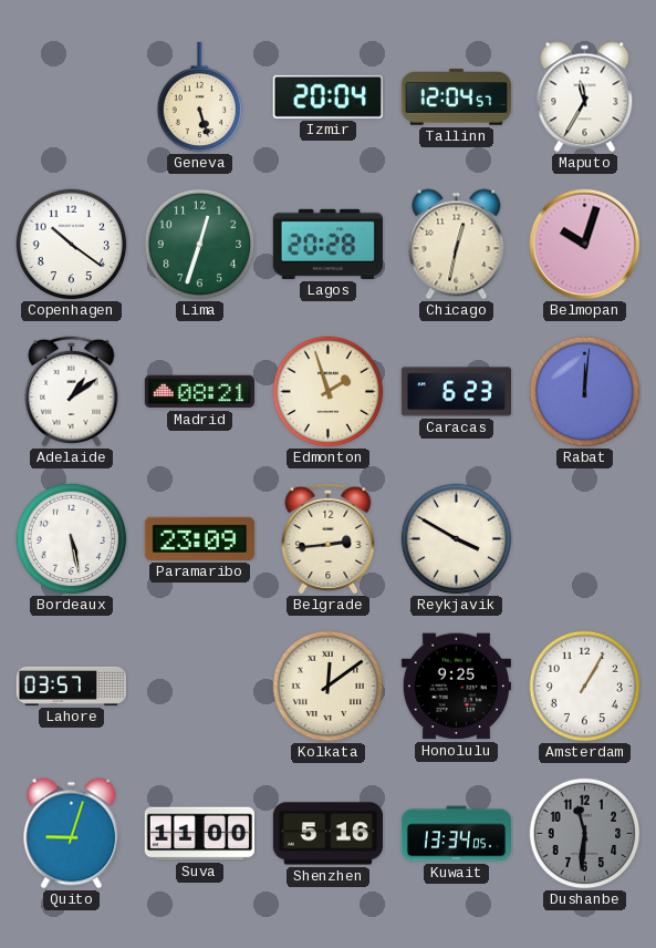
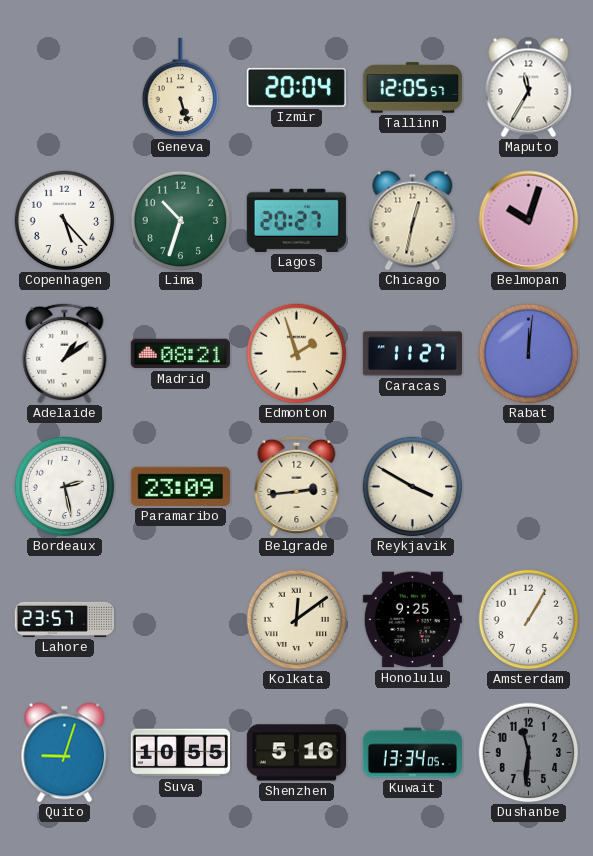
Tallinn: 12:04 -> 12:05 (412, 88)
Copenhagen: 10:21 -> 5:23 (65, 221)
Lima: 12:33 -> 10:33 (181, 221)
Lagos: 20:28 -> 20:27 (296, 220)
Caracas: 6:23 -> 11:27 (412, 354)
Bordeaux: 5:28 -> 2:28 (65, 487)
Lahore: 03:57 -> 23:57 (64, 619)
Suva: 11:00 -> 10:55 (180, 753)
